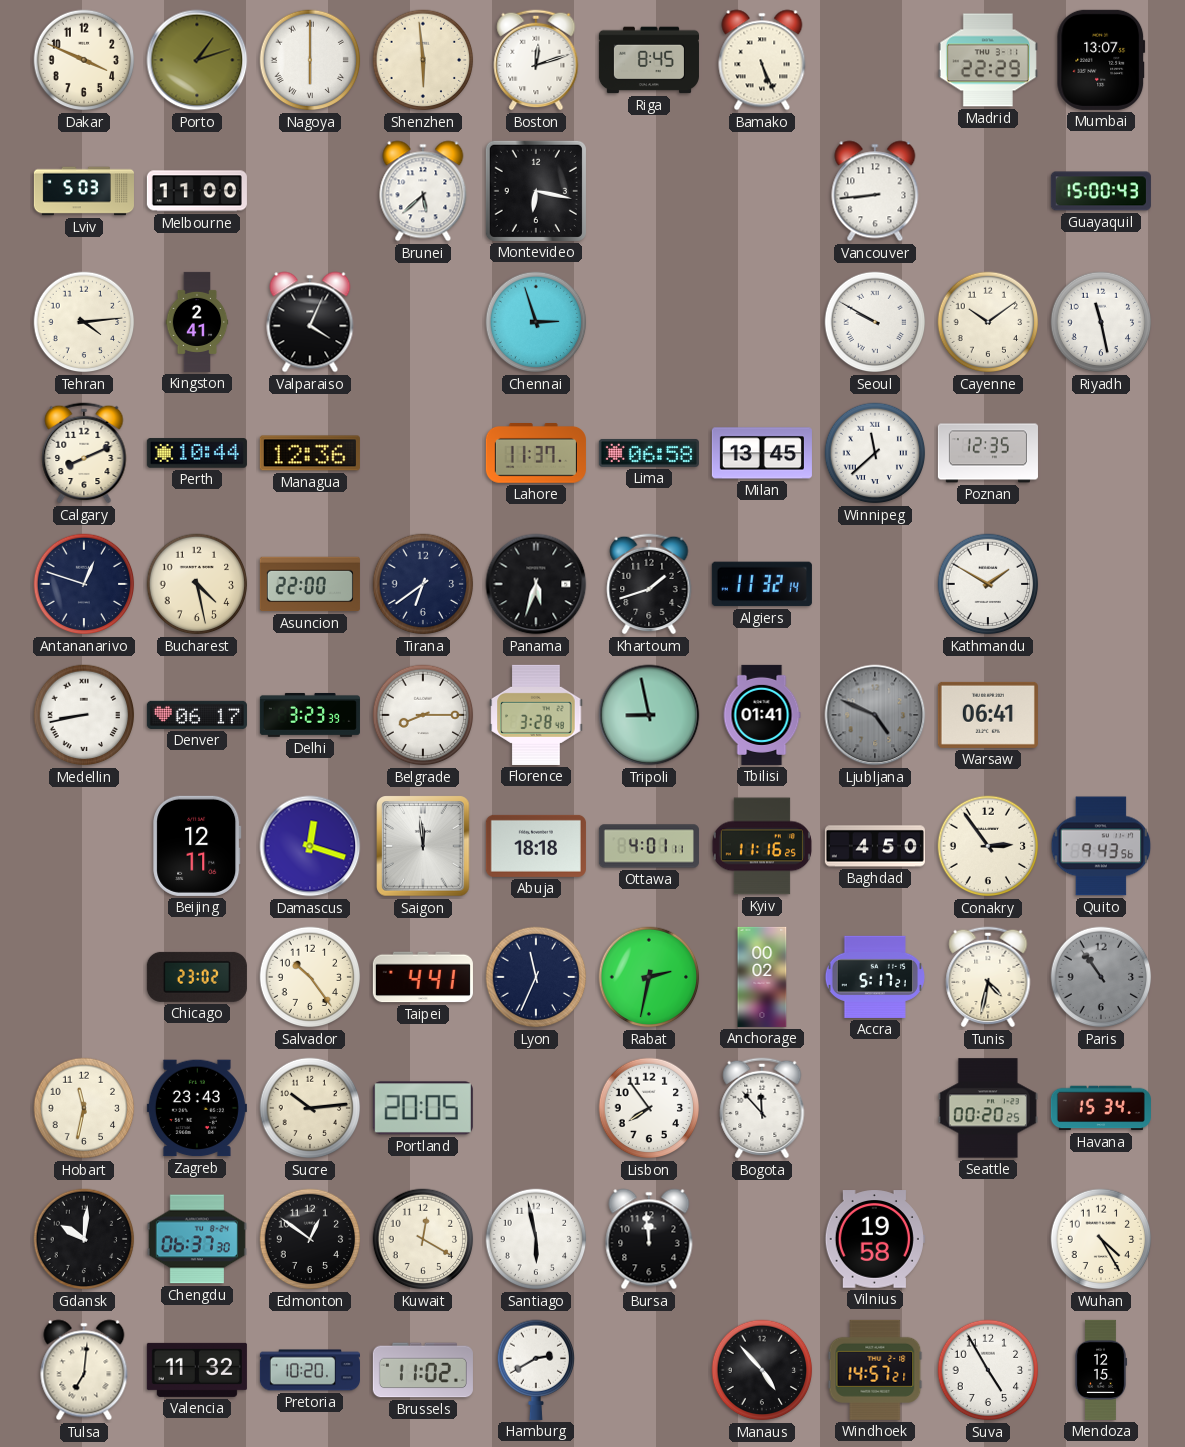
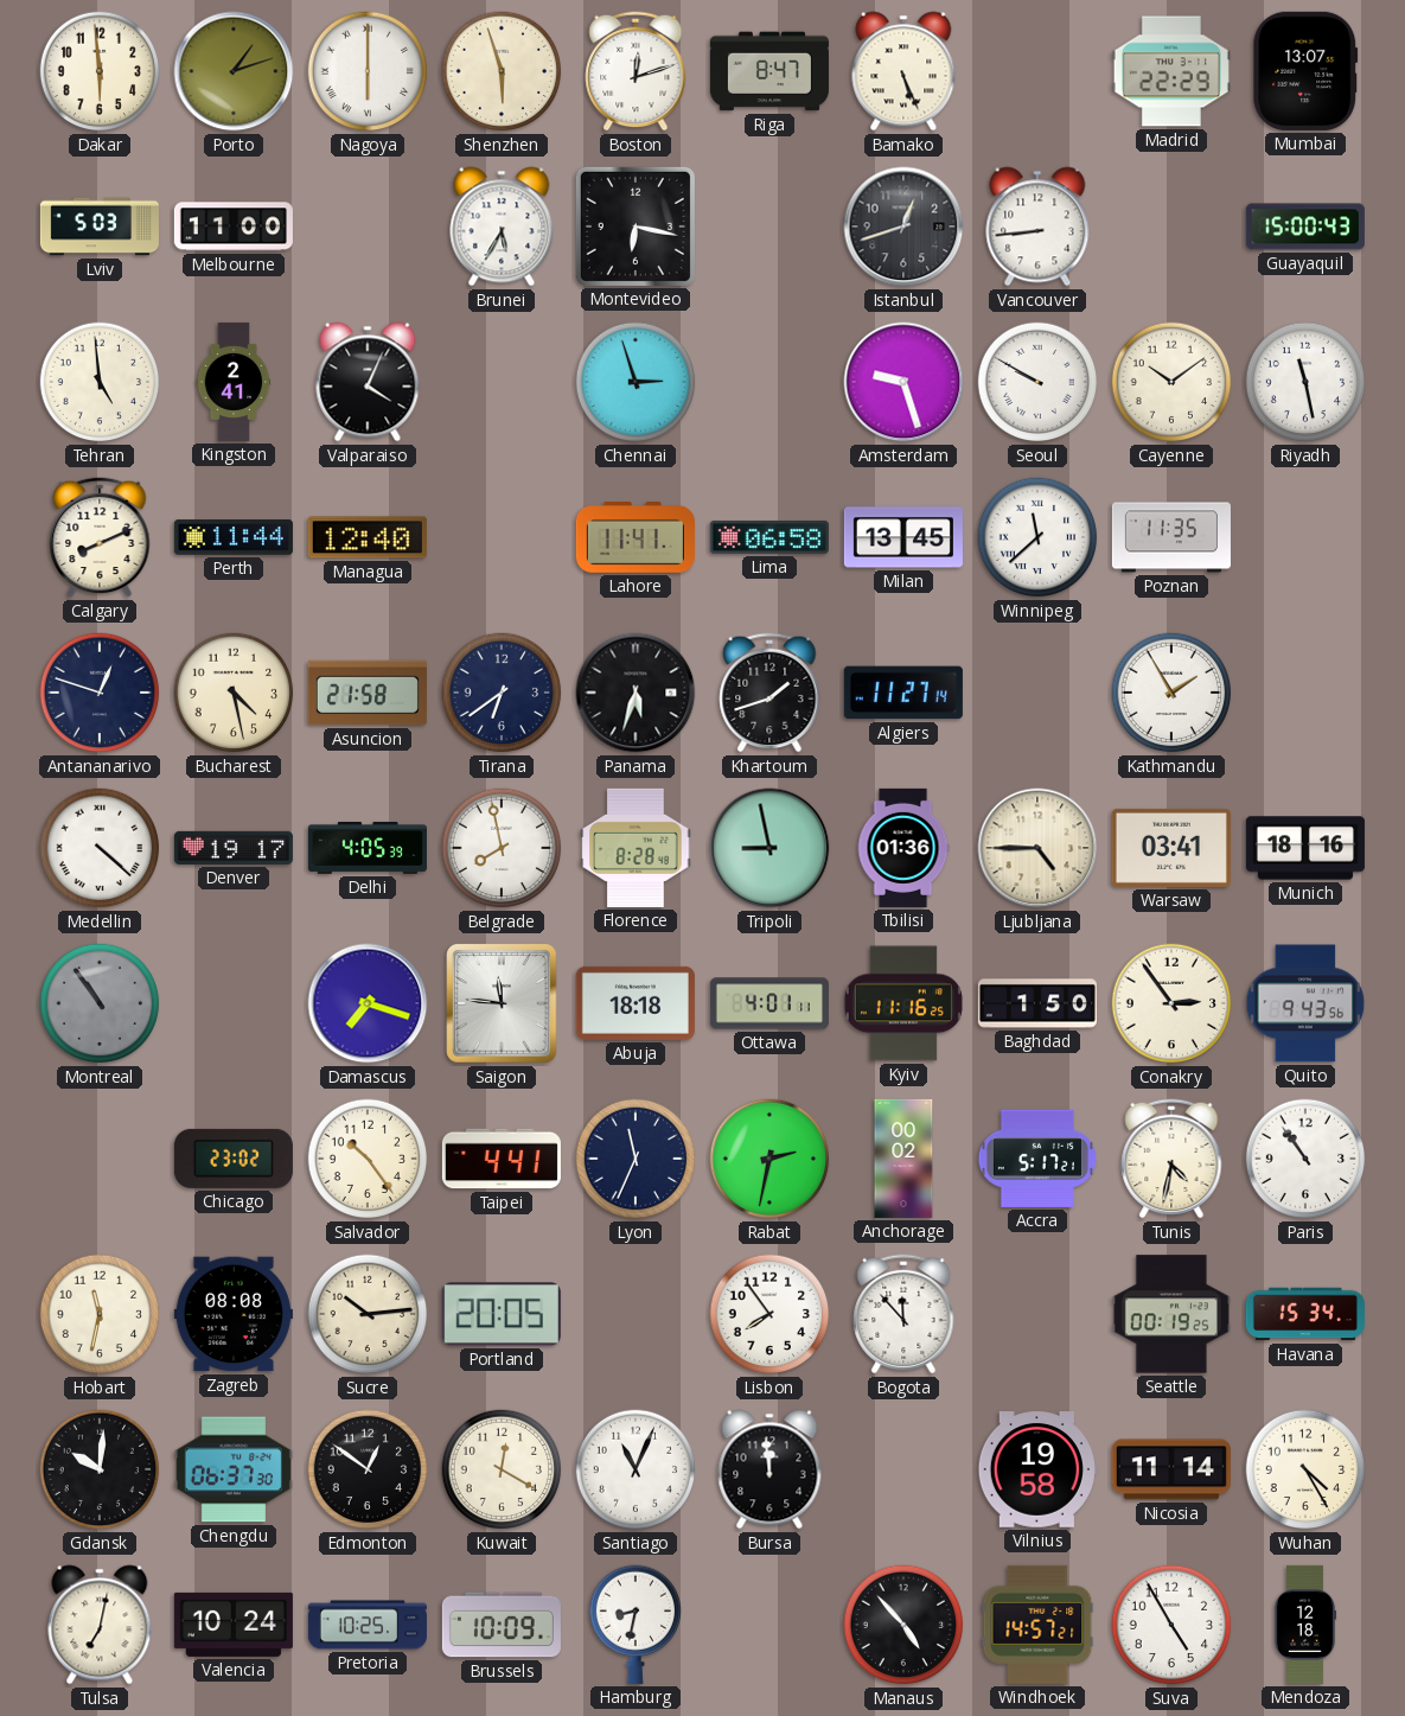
Dakar: 3:49 -> 5:59 (100, 71)
Shenzhen: 5:59 -> 5:57 (502, 71)
Riga: 8:45 -> 8:47 (769, 71)
Brunei: 5:38 -> 5:35 (502, 227)
Istanbul: none -> 12:42 (903, 227)
Tehran: 4:14 -> 4:59 (100, 382)
Amsterdam: none -> 9:27 (903, 382)
Perth: 10:44 -> 11:44 (234, 537)
Managua: 12:36 -> 12:40 (368, 537)
Lahore: 11:37 -> 11:41 (636, 538)
Poznan: 12:35 -> 11:35 (1171, 537)
Asuncion: 22:00 -> 21:58 (368, 693)
Algiers: 11:32 -> 11:27 (903, 693)
Kathmandu: 1:50 -> 1:55 (1171, 693)
Medellin: 8:43 -> 4:22 (100, 848)
Denver: 06:17 -> 19:17 (234, 848)
Delhi: 3:23 -> 4:05 (368, 848)
Belgrade: 8:15 -> 7:58 (502, 848)
Florence: 3:28 -> 8:28 (636, 848)
Tbilisi: 01:41 -> 01:36 (903, 848)
Ljubljana: 4:49 -> 4:45 (1037, 848)
Ljubljana dial: grey -> cream (1037, 848)
Warsaw: 06:41 -> 03:41 (1171, 848)
Munich: none -> 18:16 (1305, 848)
Montreal: none -> 10:54 (100, 1003)
Beijing: 12:11 -> none (197, 846)
Damascus: 12:18 -> 7:18 (368, 1003)
Saigon: 11:59 -> 11:46 (502, 1003)
Baghdad: 4:50 -> 1:50 (1037, 1003)
Paris dial: grey -> white (1305, 1159)
Zagreb: 23:43 -> 08:08 (234, 1314)
Seattle: 00:20 -> 00:19 (1171, 1314)
Santiago: 5:58 -> 11:04 (636, 1469)
Nicosia: none -> 11:14 (1171, 1469)
Tulsa: 7:01 -> 7:02 (100, 1625)
Valencia: 11:32 -> 10:24 (234, 1625)
Pretoria: 10:20 -> 10:25 (368, 1625)
Brussels: 11:02 -> 10:09 (502, 1625)
Hamburg: 2:40 -> 8:32 (636, 1625)
Mendoza: 12:15 -> 12:18 (1305, 1625)
